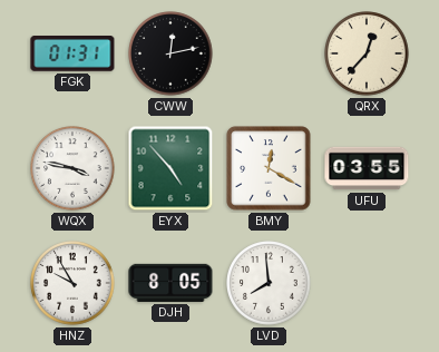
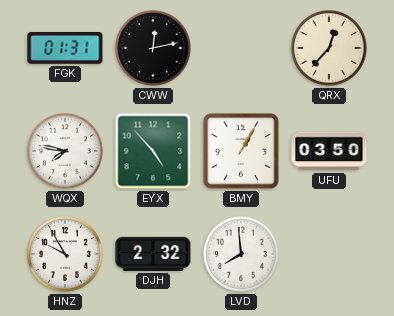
WQX: 3:47 -> 7:47 (65, 151)
BMY: 12:20 -> 1:05 (241, 151)
UFU: 03:55 -> 03:50 (329, 151)
DJH: 8:05 -> 2:32 (153, 254)
